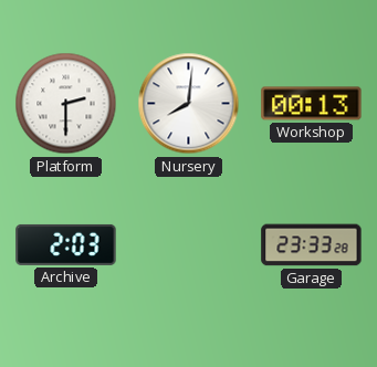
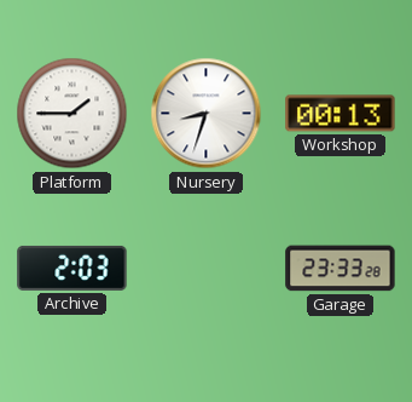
Platform: 2:30 -> 1:45 (72, 114)
Nursery: 8:01 -> 8:33 (207, 114)
